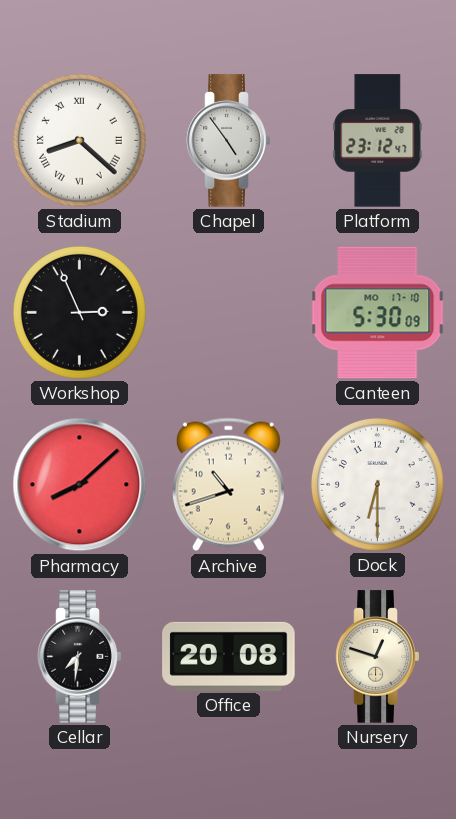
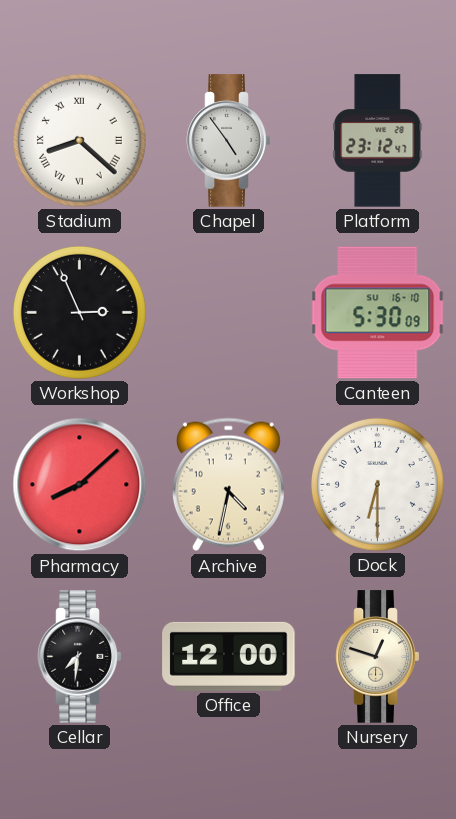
Canteen date: MO 17-10 -> SU 16-10 (378, 313)
Archive: 10:42 -> 4:32 (228, 485)
Office: 20:08 -> 12:00 (229, 656)
